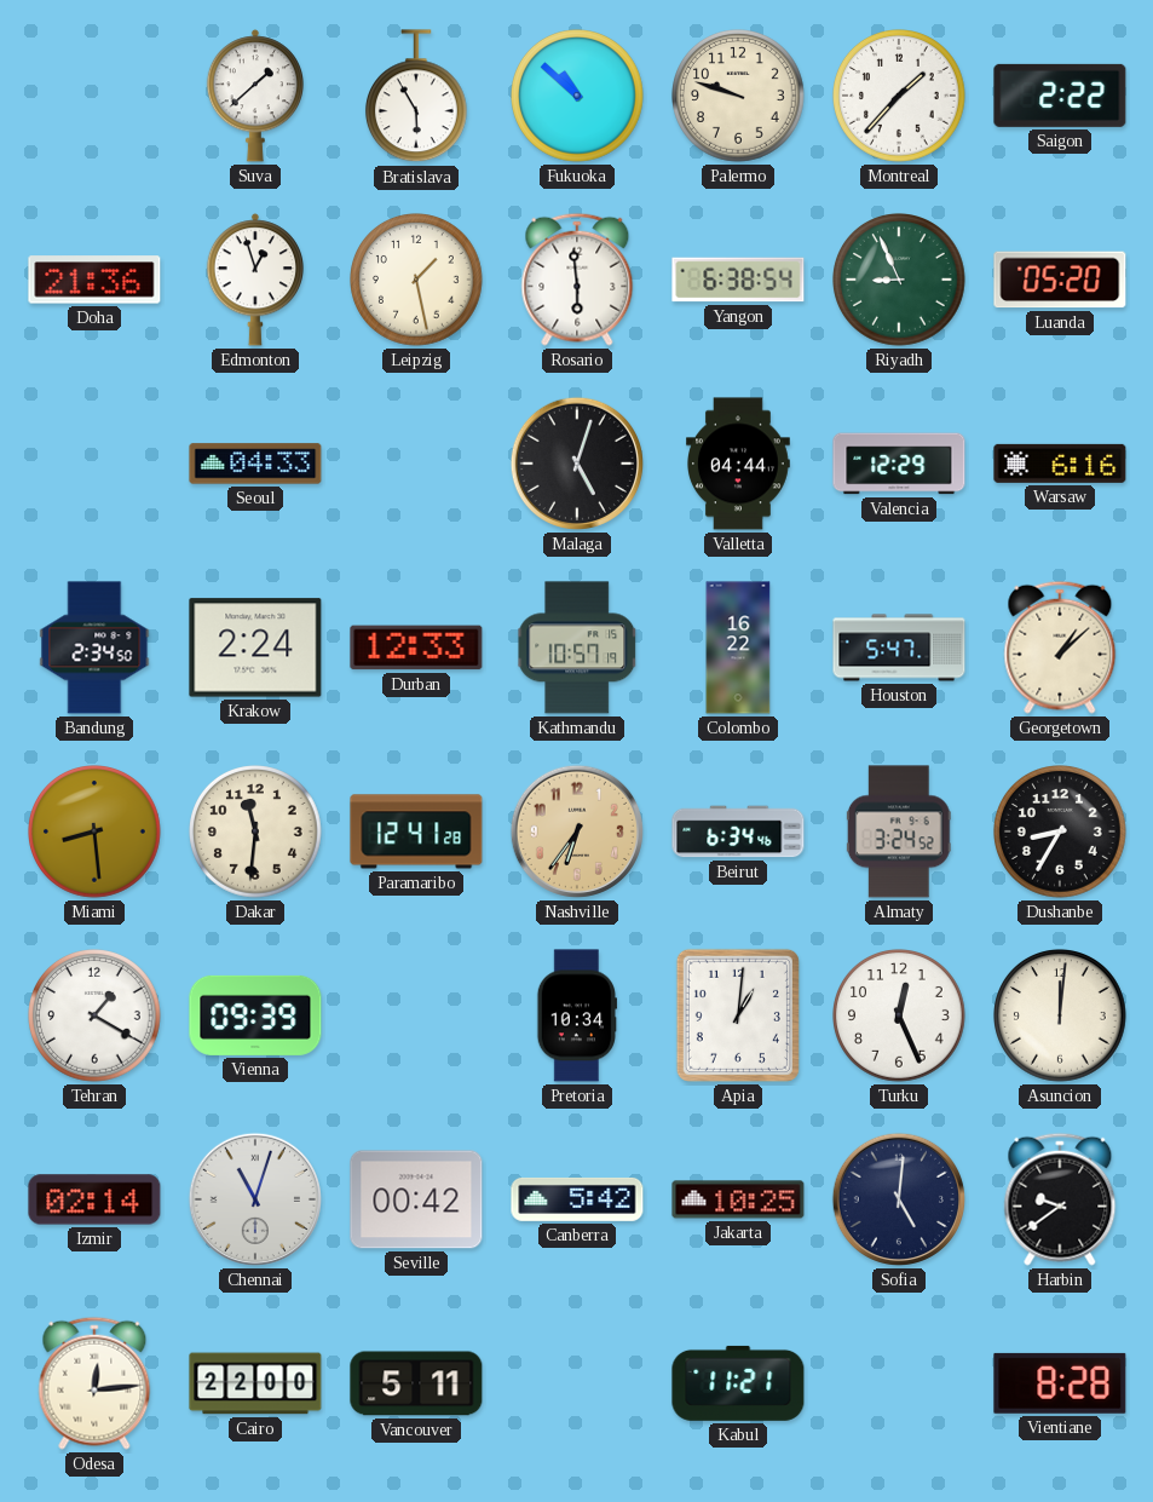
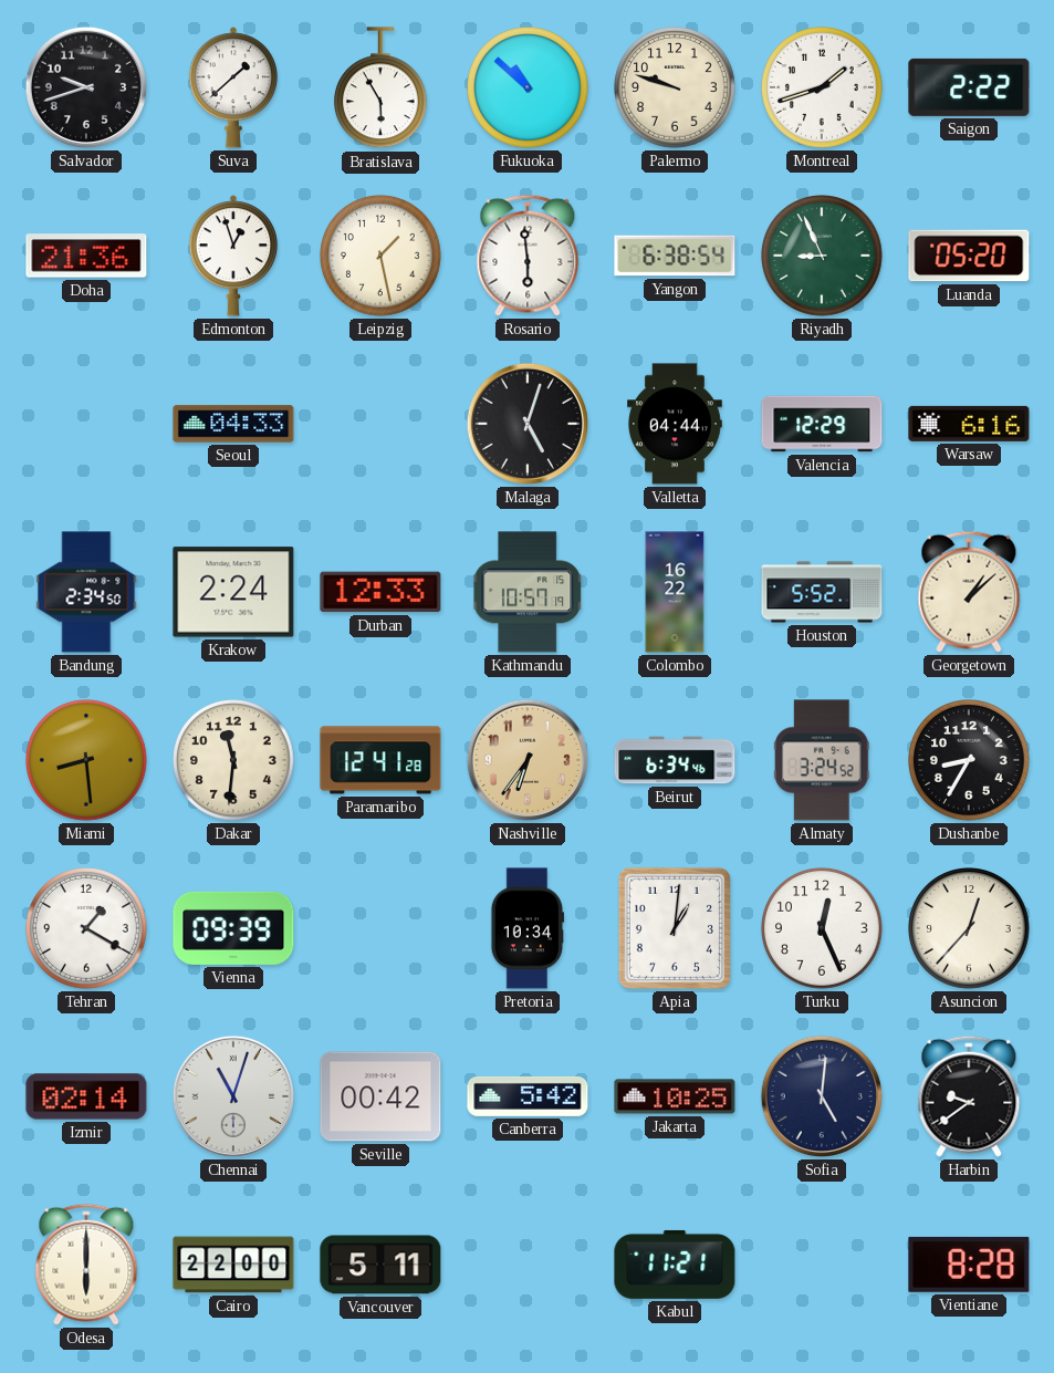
Salvador: none -> 9:42 (86, 87)
Montreal: 1:37 -> 1:42 (823, 89)
Houston: 5:47 -> 5:52 (822, 592)
Asuncion: 12:01 -> 12:37 (970, 929)
Odesa: 12:14 -> 6:00 (86, 1265)
